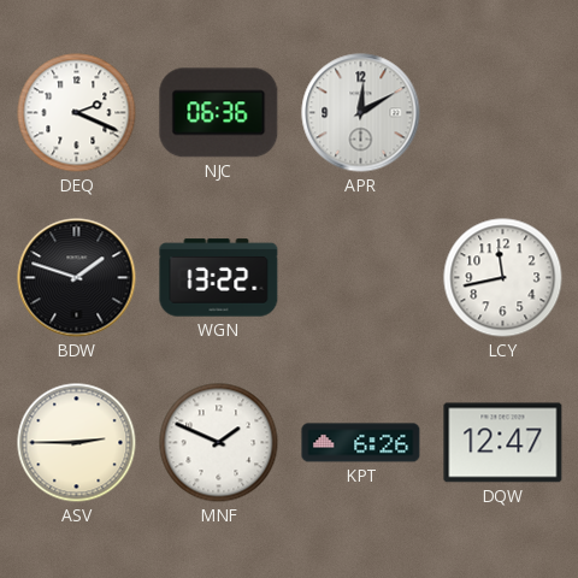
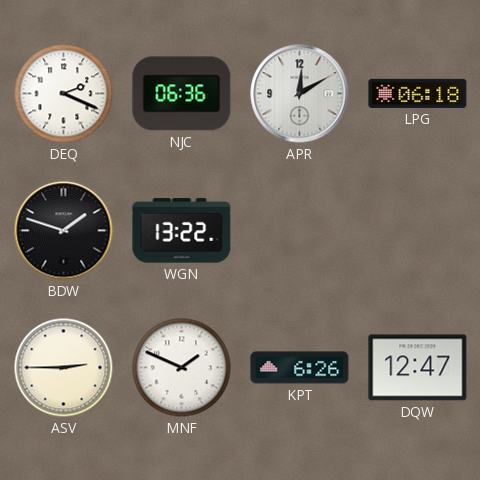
LPG: none -> 06:18 (418, 93)
LCY: 11:43 -> none (503, 278)
